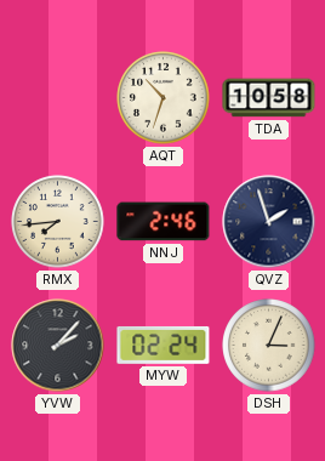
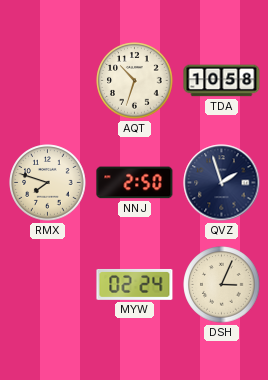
RMX: 7:44 -> 7:48 (48, 183)
NNJ: 2:46 -> 2:50 (135, 183)
YVW: 2:07 -> none (58, 346)
